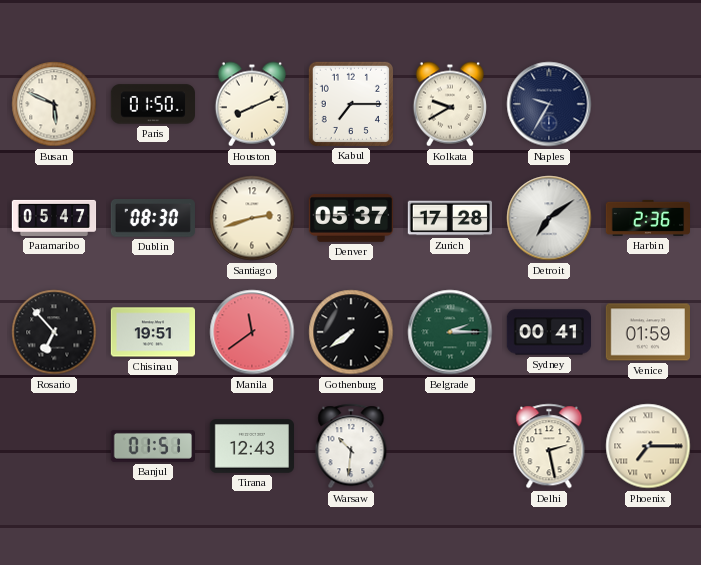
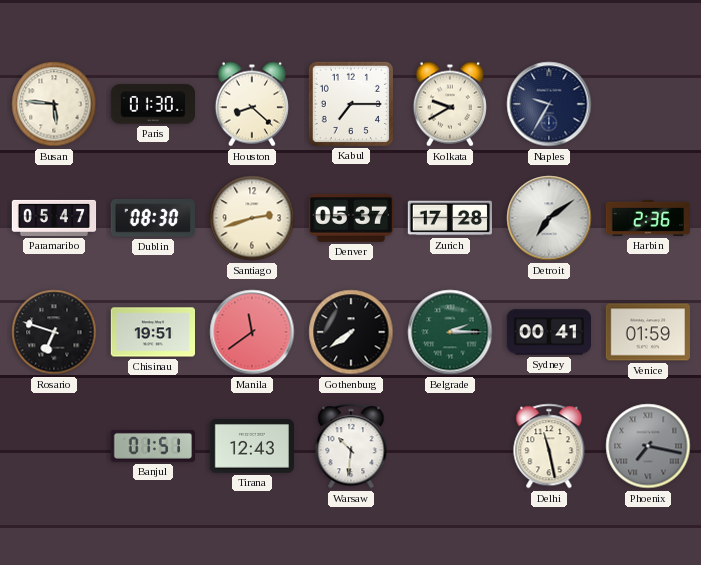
Busan: 5:49 -> 5:46 (54, 104)
Paris: 01:50 -> 01:30 (152, 104)
Houston: 8:11 -> 8:22 (252, 104)
Rosario: 6:53 -> 6:48 (54, 332)
Delhi: 2:28 -> 11:28 (549, 446)
Phoenix: 7:15 -> 7:17 (648, 446)
Phoenix dial: cream -> grey (648, 446)
